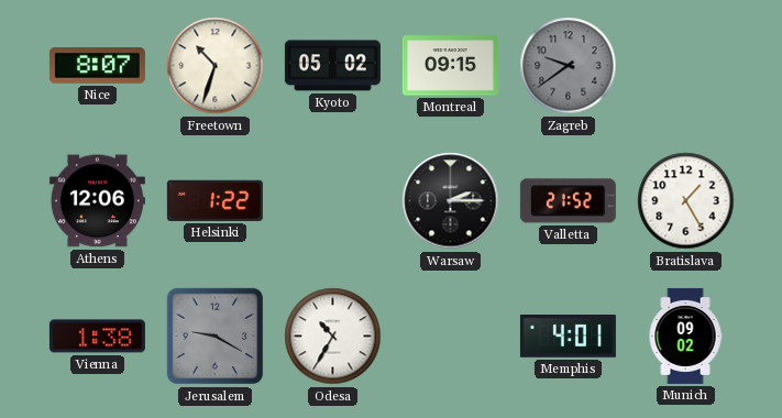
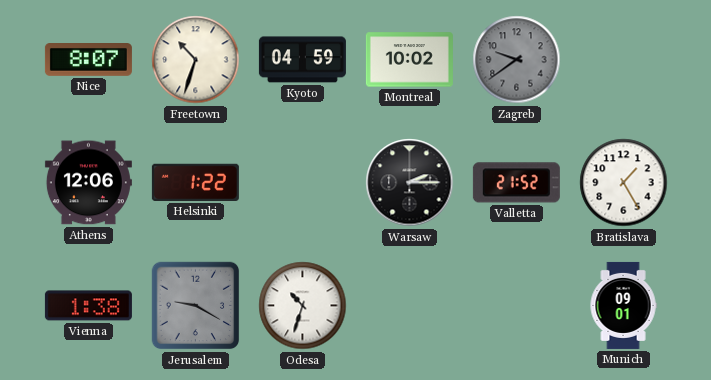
Kyoto: 05:02 -> 04:59 (302, 60)
Montreal: 09:15 -> 10:02 (409, 60)
Odesa: 10:35 -> 10:33 (303, 306)
Memphis: 4:01 -> none (568, 337)
Munich: 09:02 -> 09:01 (623, 305)
